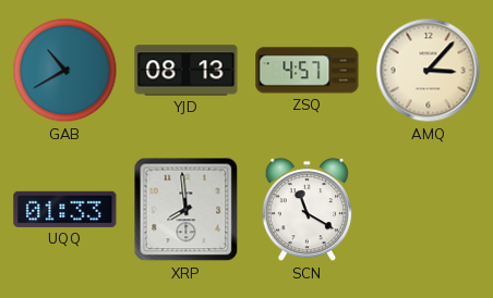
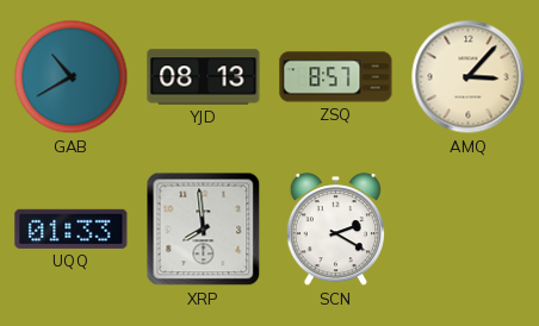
ZSQ: 4:57 -> 8:57 (336, 77)
SCN: 11:20 -> 2:20 (335, 230)
